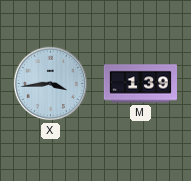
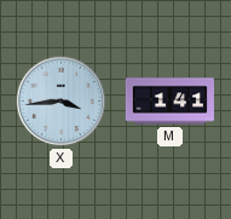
M: 1:39 -> 1:41 (169, 102)
